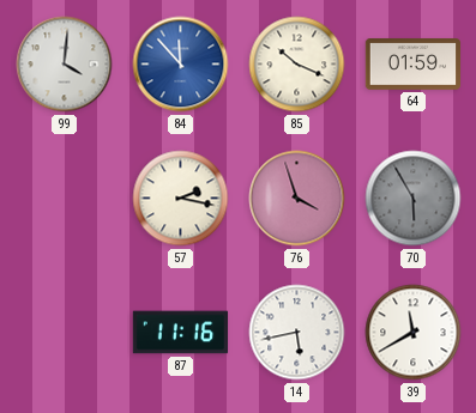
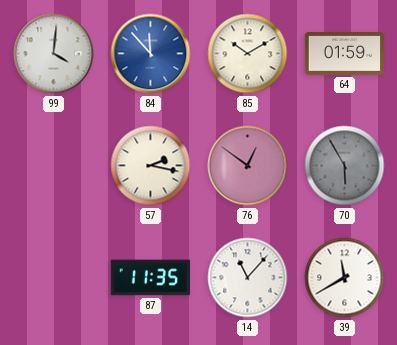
85: 10:19 -> 10:10 (248, 54)
76: 3:57 -> 12:51 (248, 166)
87: 11:16 -> 11:35 (151, 278)
14: 5:43 -> 11:07 (248, 278)
